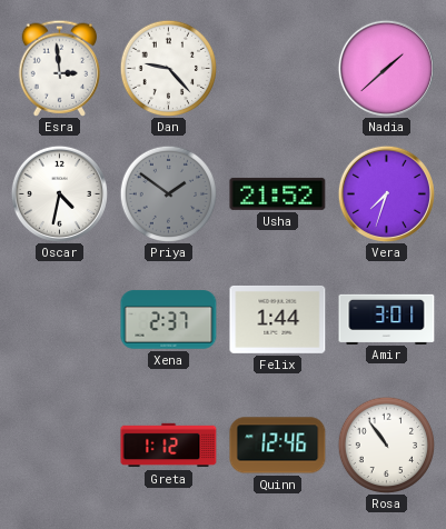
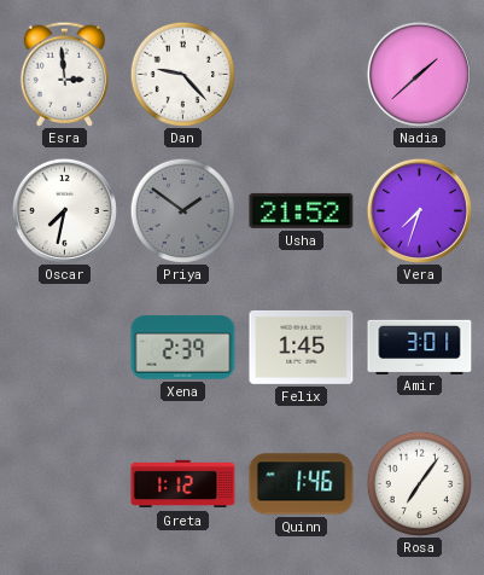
Oscar: 4:32 -> 7:32 (64, 210)
Xena: 2:37 -> 2:39 (183, 348)
Felix: 1:44 -> 1:45 (302, 347)
Quinn: 12:46 -> 1:46 (302, 484)
Rosa: 10:54 -> 7:06 (419, 483)
